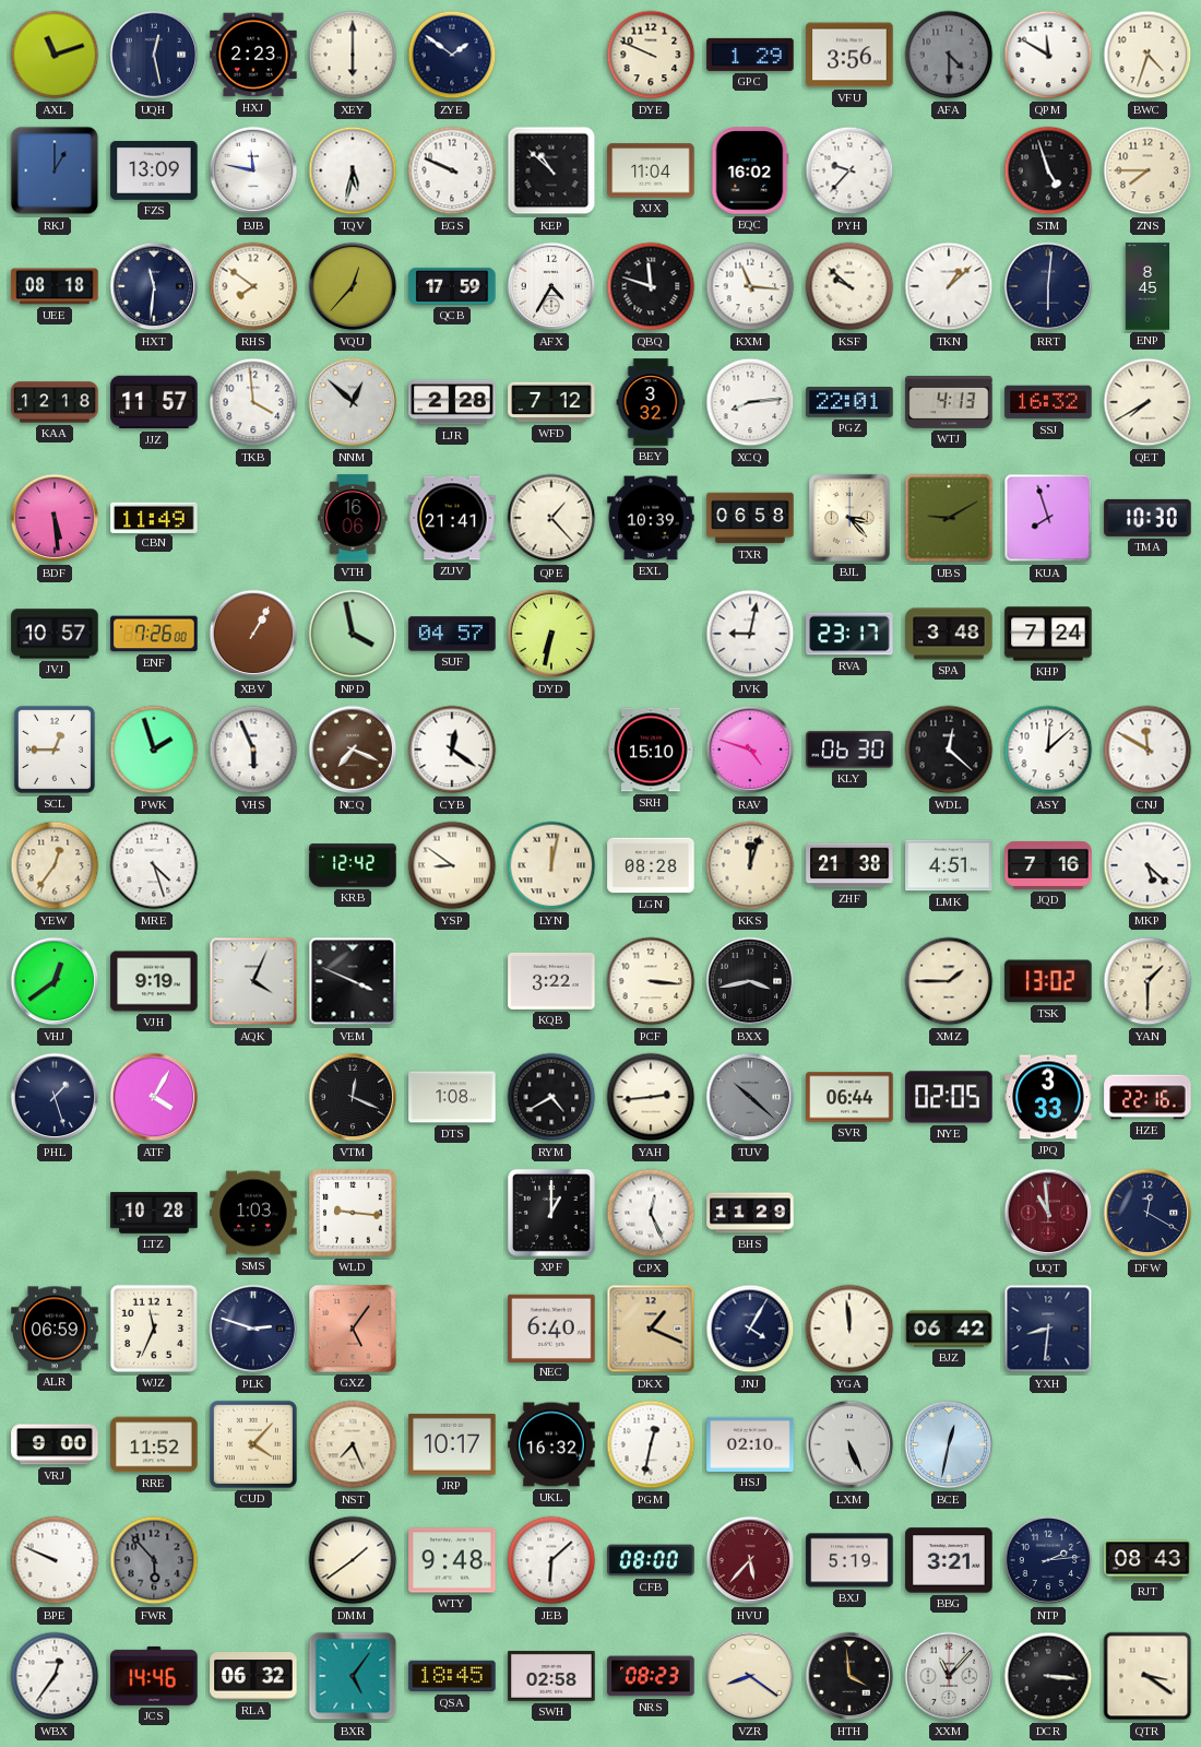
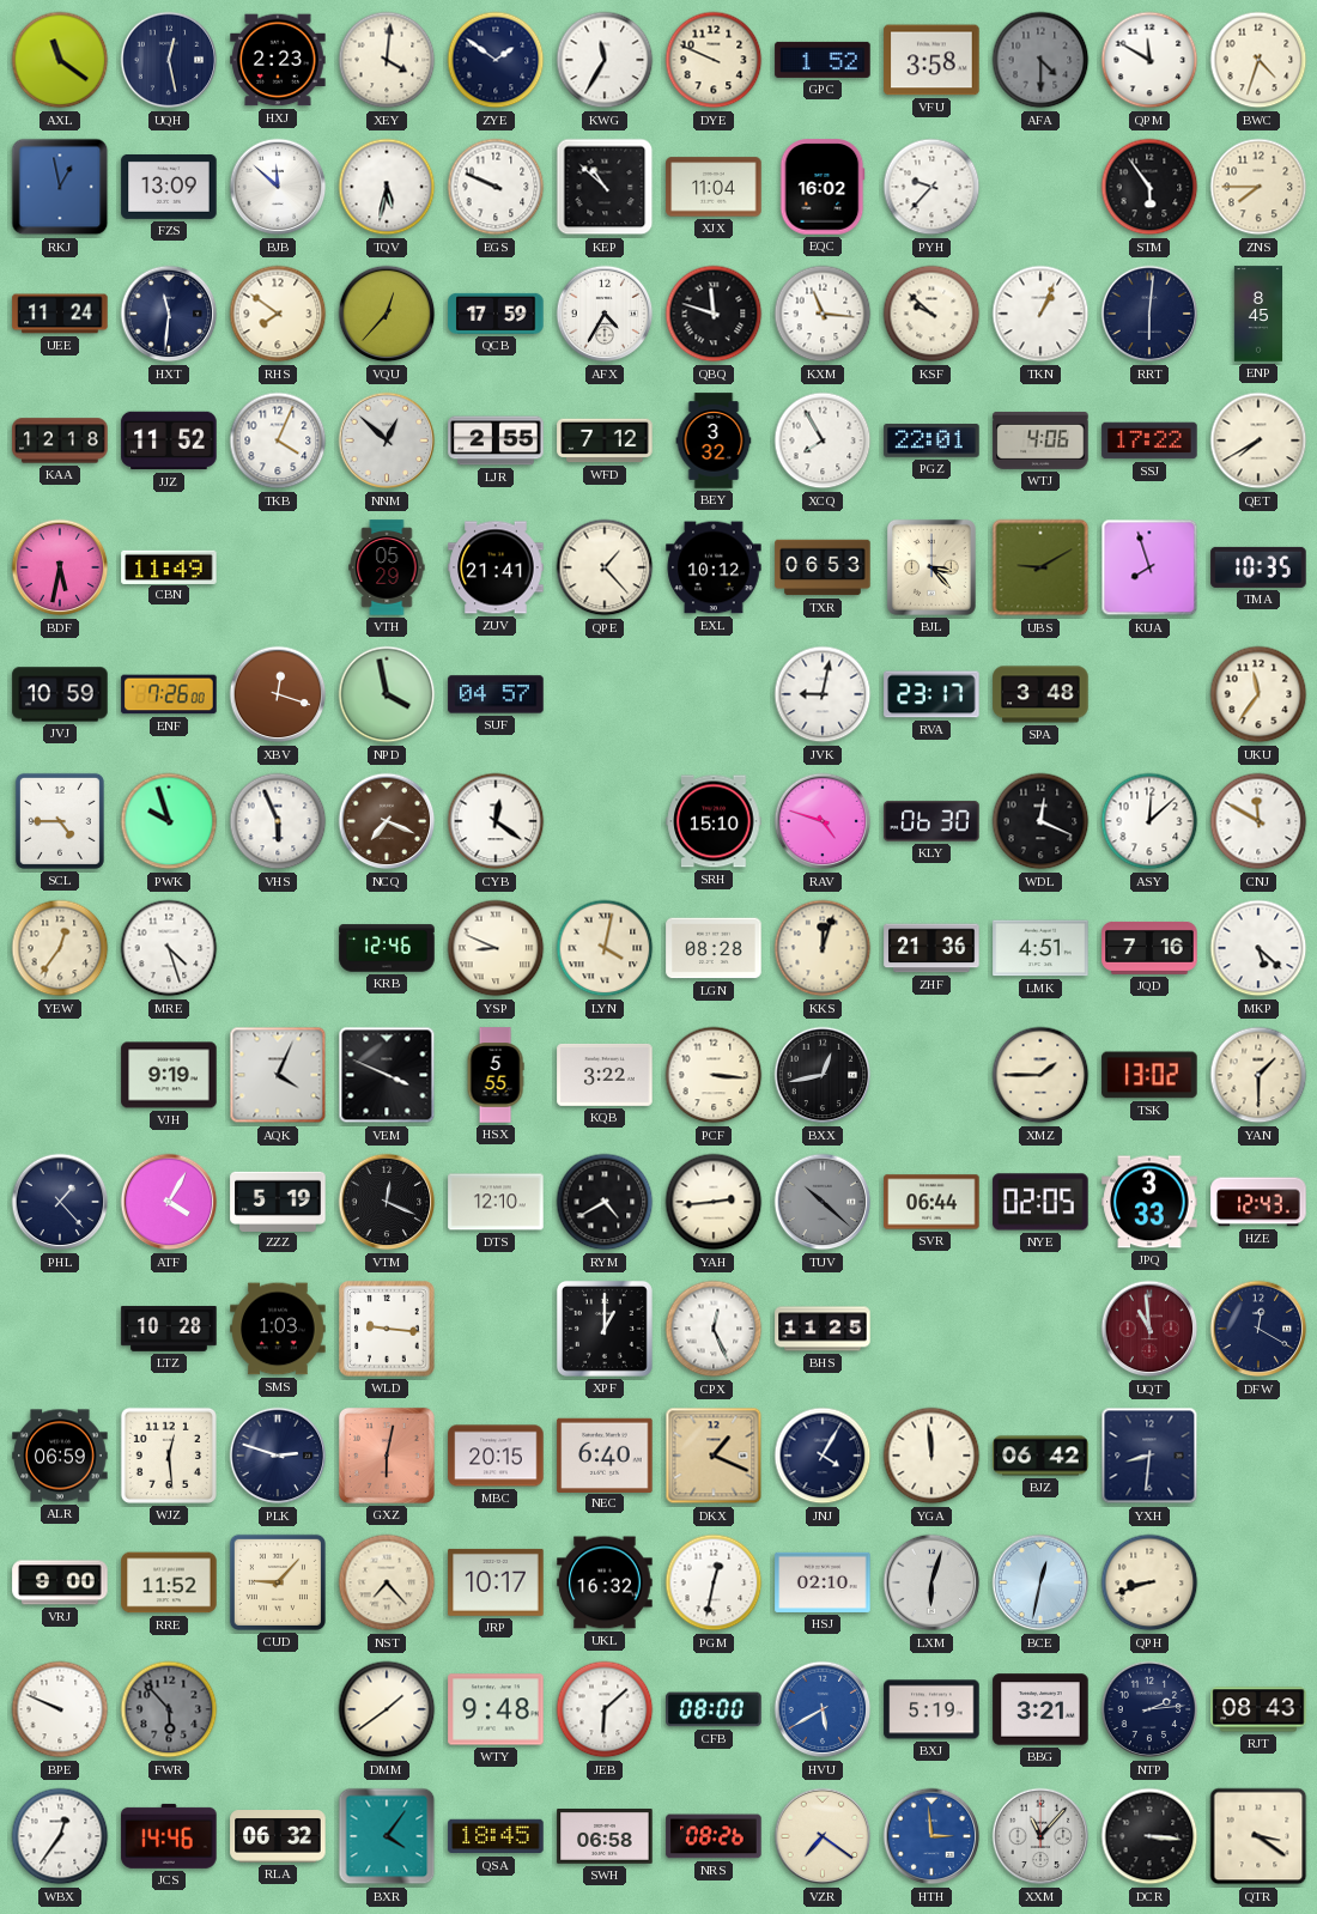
AXL: 11:12 -> 11:21 (60, 60)
XEY: 6:00 -> 4:01 (387, 60)
KWG: none -> 11:35 (605, 60)
GPC: 1:29 -> 1:52 (823, 60)
VFU: 3:56 -> 3:58 (931, 60)
RKJ: 1:00 -> 12:58 (60, 187)
BJB: 11:47 -> 11:52 (278, 187)
STM: 4:57 -> 5:54 (1149, 187)
UEE: 08:18 -> 11:24 (60, 314)
TKN: 1:08 -> 1:04 (1040, 314)
JJZ: 11:57 -> 11:52 (169, 440)
TKB: 3:59 -> 4:04 (278, 440)
LJR: 2:28 -> 2:55 (496, 440)
XCQ: 8:14 -> 7:55 (823, 440)
WTJ: 4:13 -> 4:06 (1040, 440)
SSJ: 16:32 -> 17:22 (1149, 440)
BDF: 5:29 -> 5:32 (60, 567)
VTH: 16:06 -> 05:29 (387, 567)
EXL: 10:39 -> 10:12 (714, 567)
TXR: 06:58 -> 06:53 (823, 567)
TMA: 10:30 -> 10:35 (1258, 567)
JVJ: 10:57 -> 10:59 (60, 694)
XBV: 1:05 -> 12:18 (278, 694)
DYD: 6:32 -> none (551, 634)
KHP: 7:24 -> none (1048, 634)
UKU: none -> 11:36 (1258, 694)
SCL: 12:45 -> 4:45 (60, 821)
PWK: 1:57 -> 9:57 (169, 821)
WDL: 12:22 -> 12:19 (1040, 821)
KRB: 12:42 -> 12:46 (387, 948)
YSP: 8:51 -> 8:49 (496, 948)
LYN: 12:02 -> 4:02 (605, 948)
ZHF: 21:38 -> 21:36 (931, 948)
VHJ: 12:39 -> none (55, 981)
HSX: none -> 5:55 (496, 1075)
BXX: 3:43 -> 12:43 (823, 1075)
PHL: 1:27 -> 1:23 (60, 1202)
ZZZ: none -> 5:19 (278, 1201)
DTS: 1:08 -> 12:10 (496, 1202)
HZE: 22:16 -> 12:43 (1258, 1202)
BHS: 11:29 -> 11:25 (823, 1329)
WJZ: 11:34 -> 12:29 (169, 1456)
GXZ: 5:06 -> 6:02 (387, 1456)
MBC: none -> 20:15 (496, 1456)
CUD: 4:07 -> 9:07 (278, 1582)
NST: 7:26 -> 7:23 (387, 1582)
LXM: 5:26 -> 6:03 (931, 1582)
QPH: none -> 8:42 (1149, 1582)
HVU: 5:37 -> 5:40 (823, 1709)
HVU dial: burgundy -> blue (823, 1709)
BXR: 5:06 -> 4:06 (387, 1836)
SWH: 02:58 -> 06:58 (605, 1836)
NRS: 08:23 -> 08:26 (714, 1836)
VZR: 8:21 -> 7:21 (823, 1836)
HTH: 3:59 -> 2:59 (931, 1836)
HTH dial: black -> blue (931, 1836)
